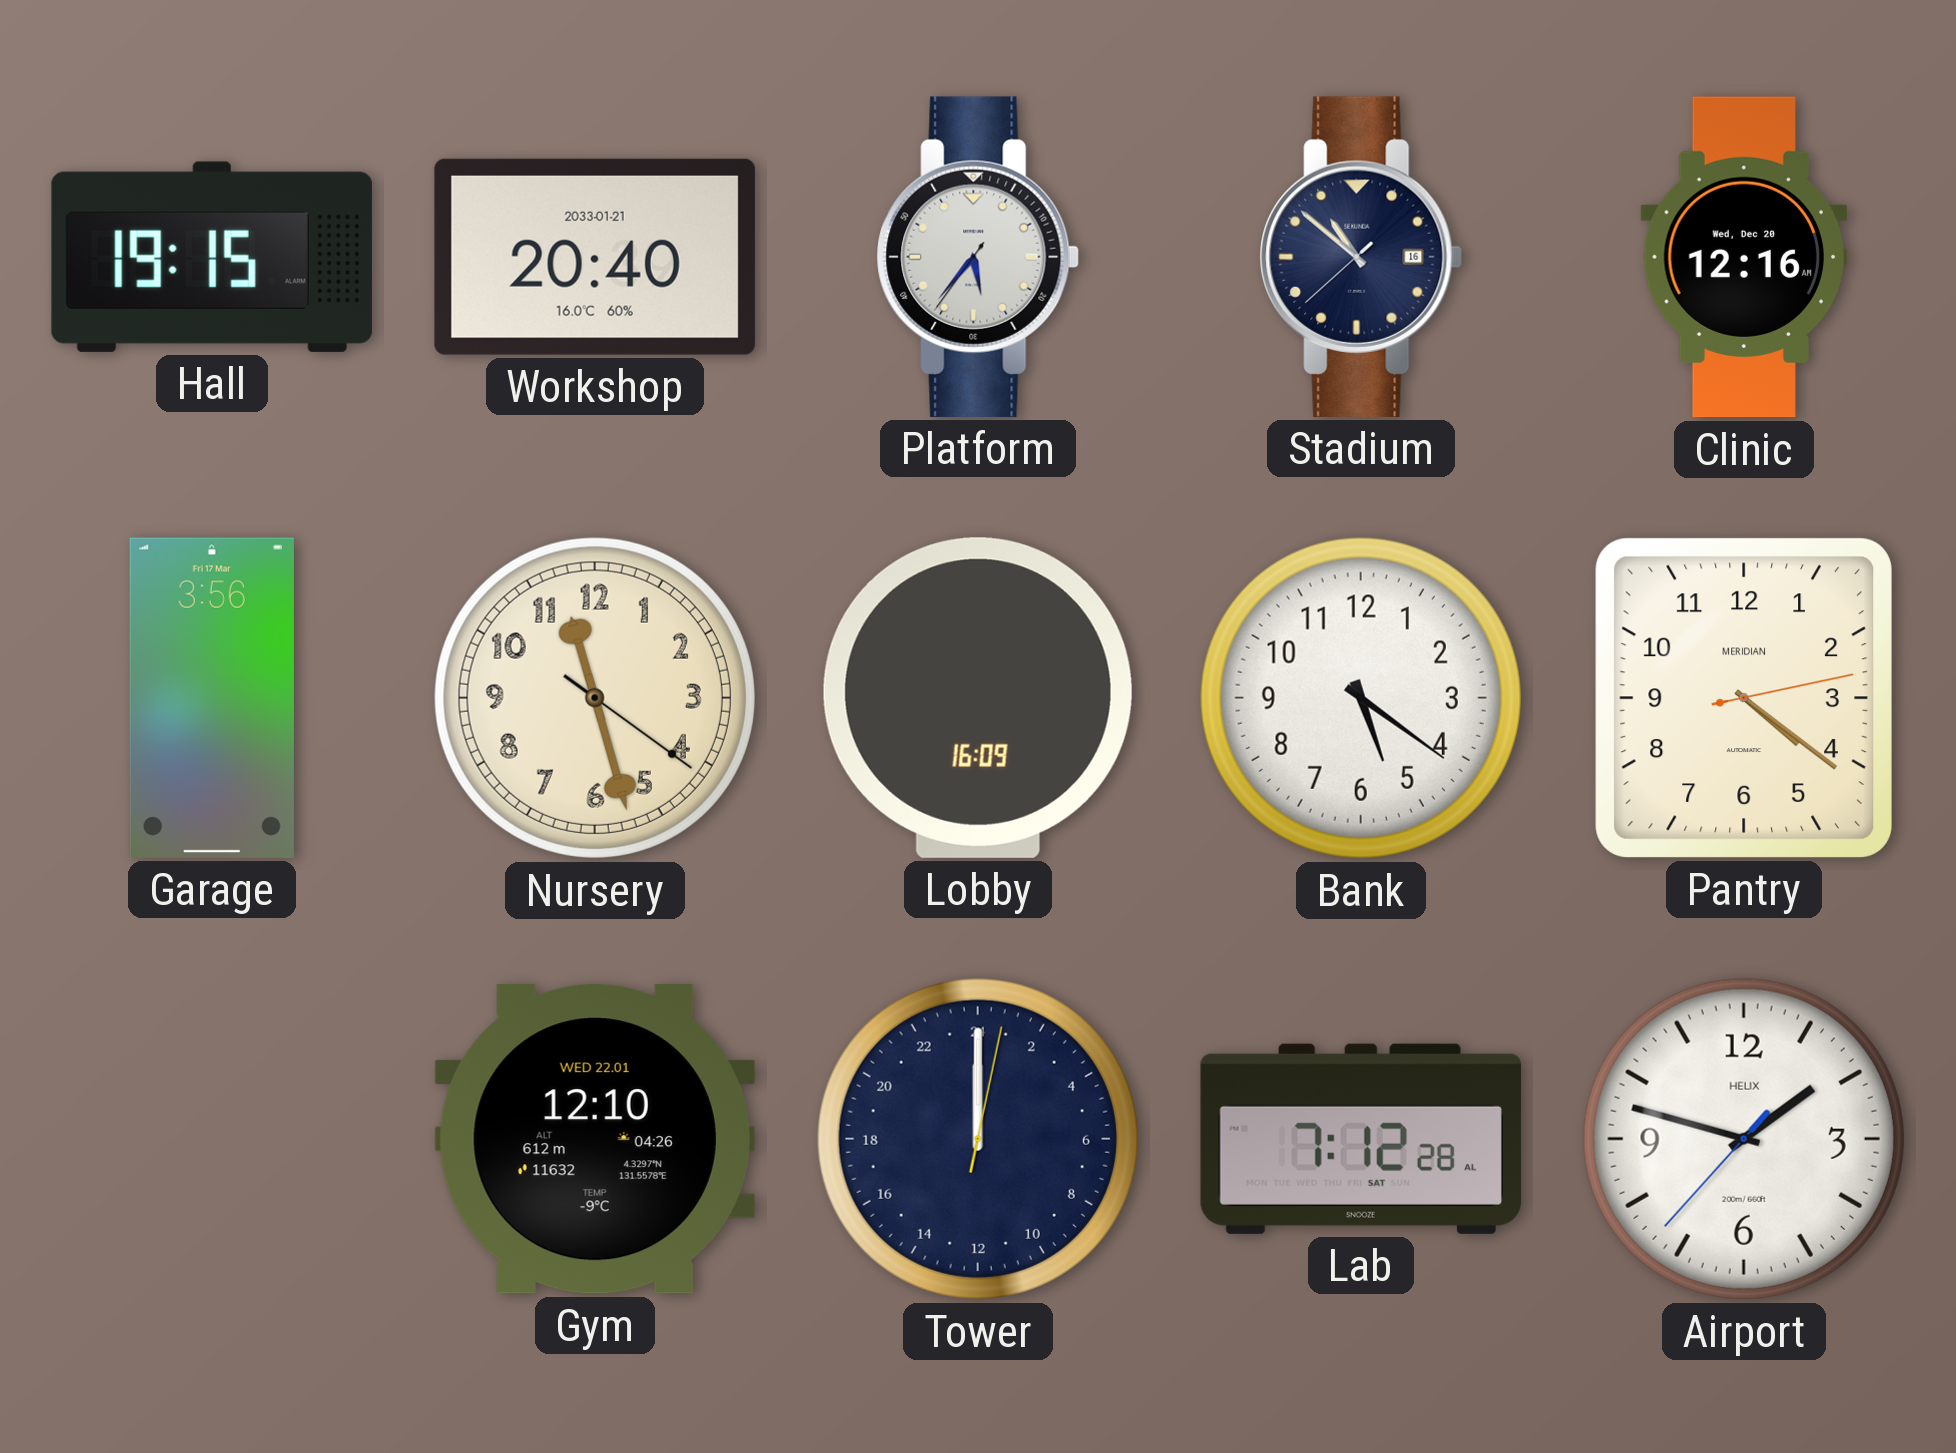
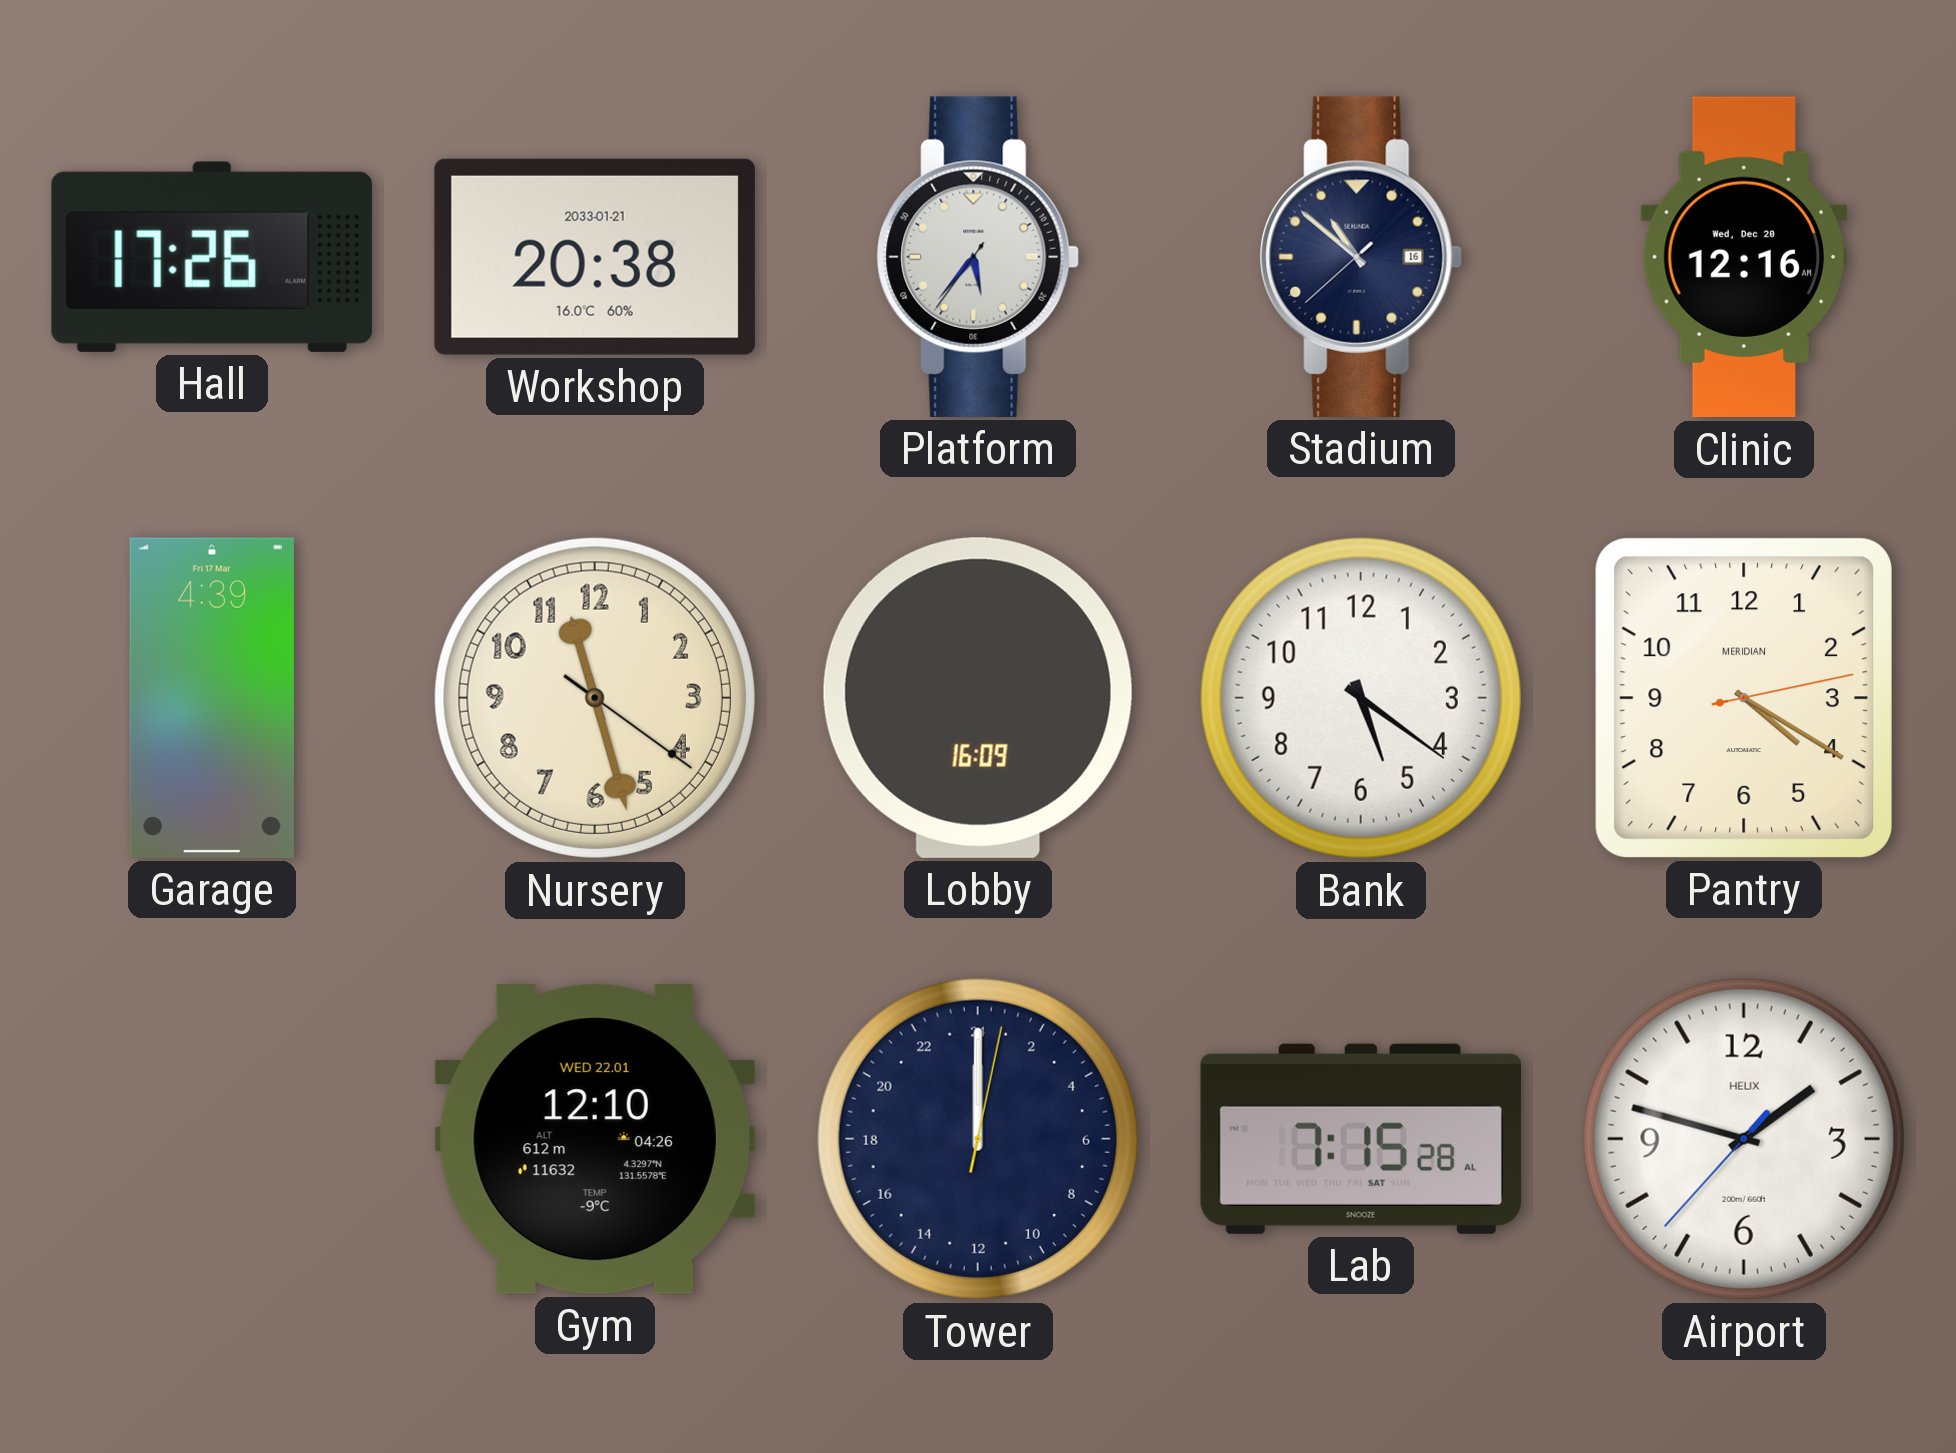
Hall: 19:15 -> 17:26 (212, 257)
Workshop: 20:40 -> 20:38 (595, 257)
Garage: 3:56 -> 4:39 (212, 698)
Pantry: 4:21 -> 4:20 (1744, 698)
Lab: 7:12 -> 7:15 (1361, 1139)
